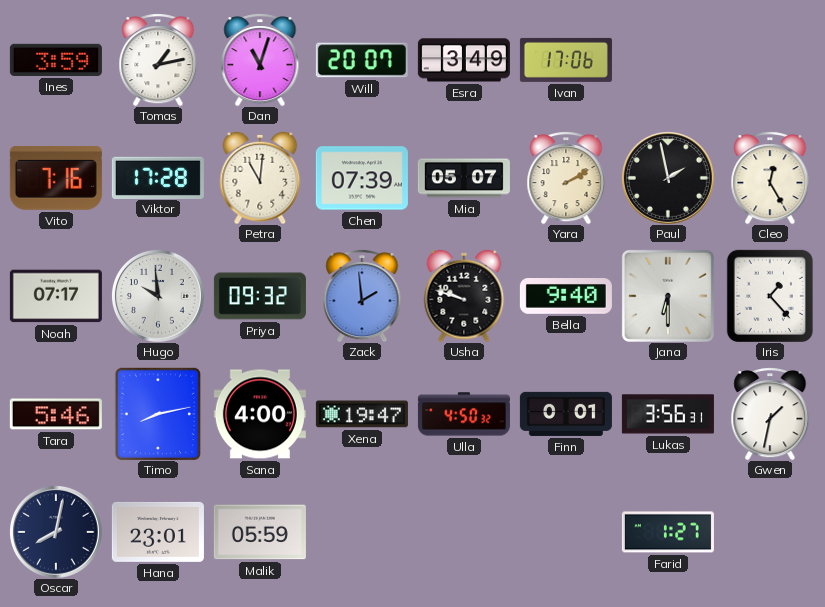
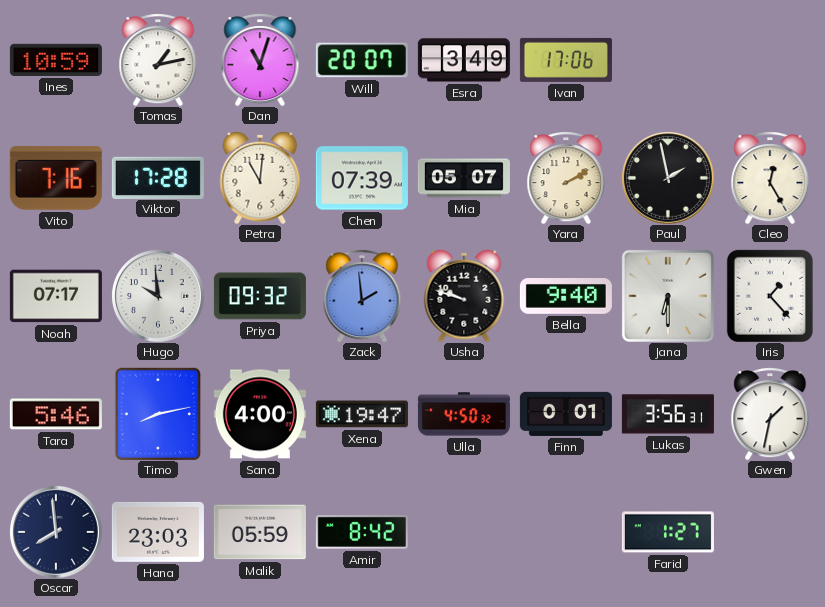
Ines: 3:59 -> 10:59 (56, 60)
Oscar: 8:02 -> 7:59 (56, 532)
Hana: 23:01 -> 23:03 (158, 532)
Amir: none -> 8:42 (362, 533)
